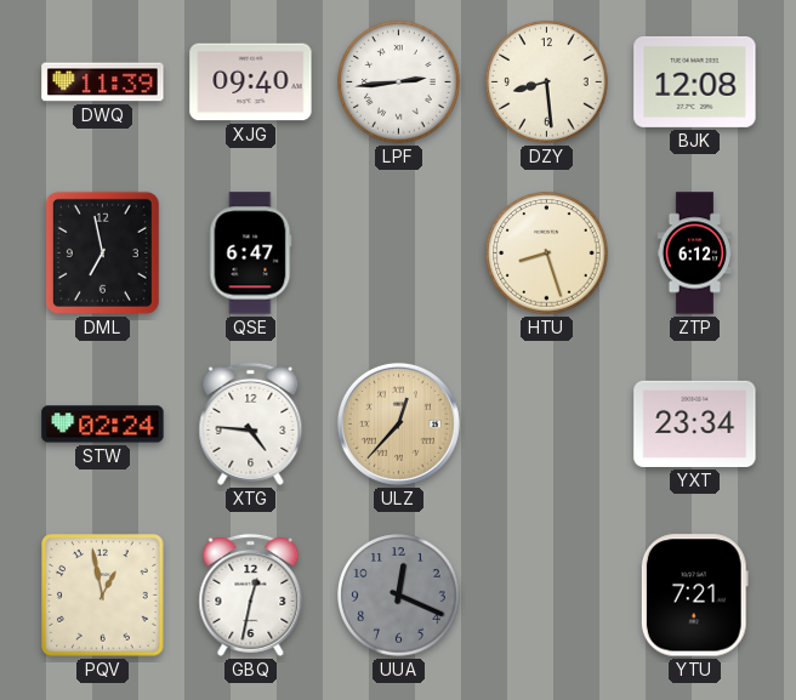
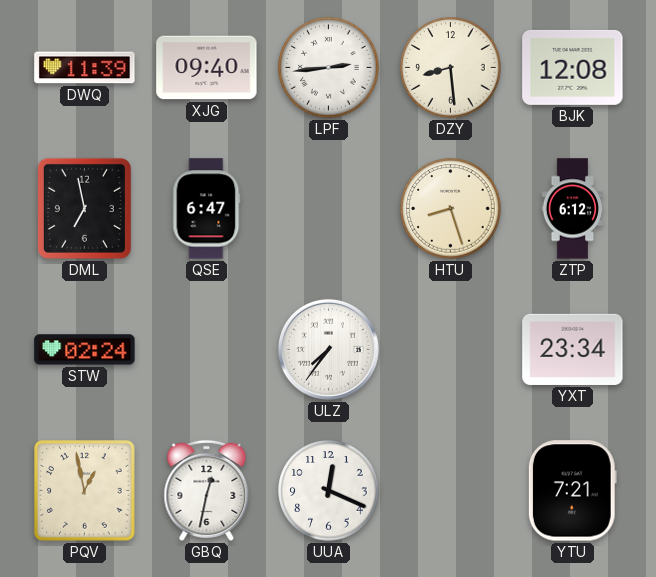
XTG: 4:46 -> none (251, 423)
ULZ: 12:37 -> 7:36 (328, 349)
ULZ dial: champagne -> white (328, 349)
UUA dial: grey -> white (329, 491)
